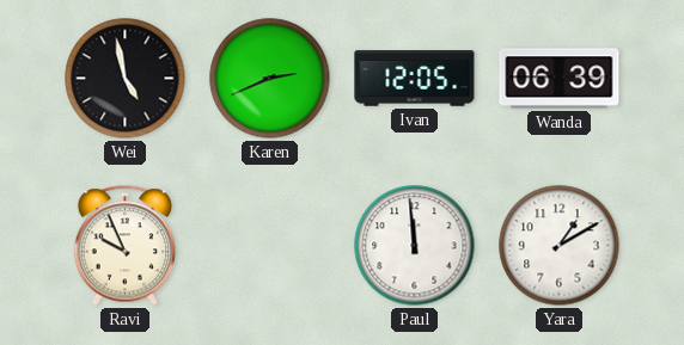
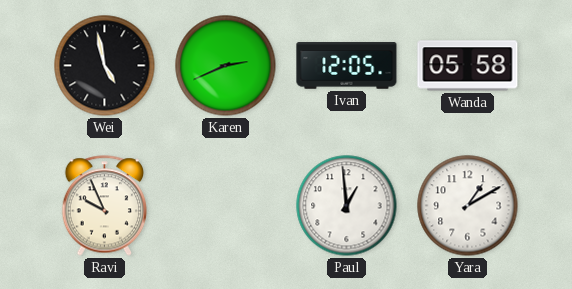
Wanda: 06:39 -> 05:58 (468, 66)
Paul: 11:59 -> 12:59 (347, 206)
